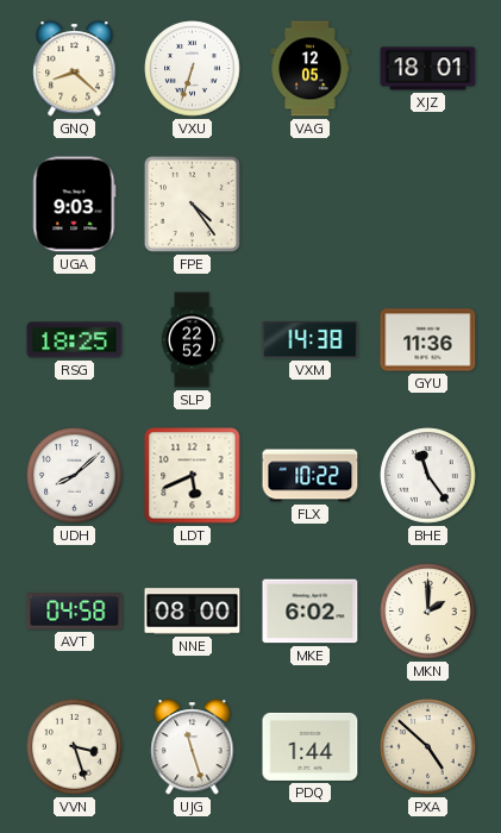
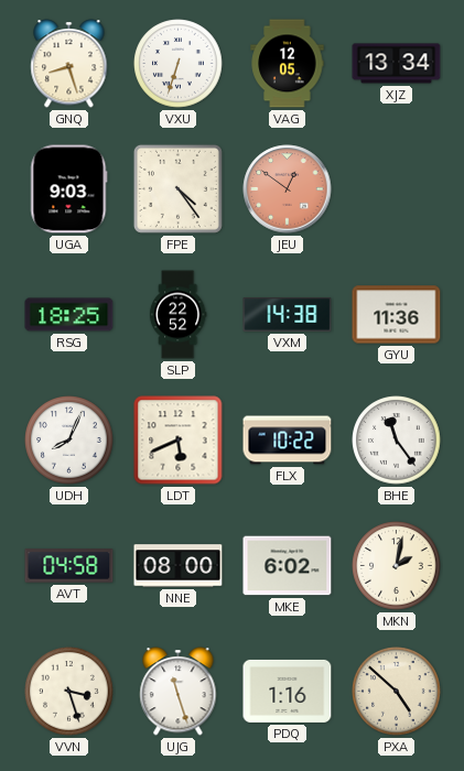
GNQ: 8:22 -> 8:27 (69, 64)
XJZ: 18:01 -> 13:34 (397, 64)
JEU: none -> 12:51 (288, 189)
UDH: 8:08 -> 8:04 (69, 441)
MKN: 2:00 -> 2:02 (397, 566)
PDQ: 1:44 -> 1:16 (288, 691)
